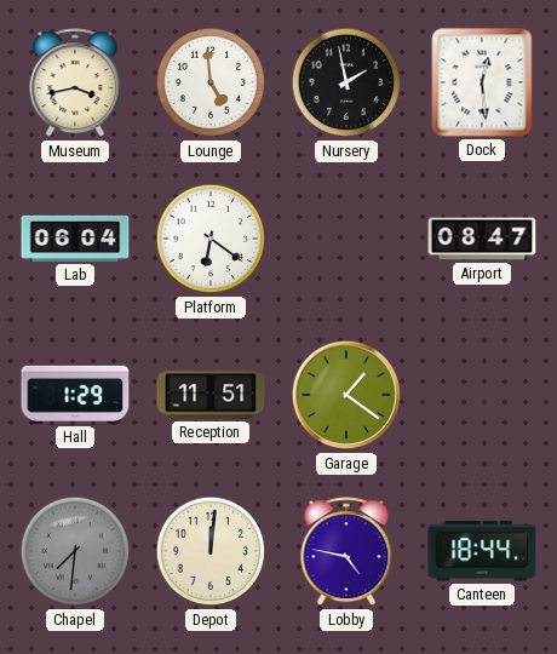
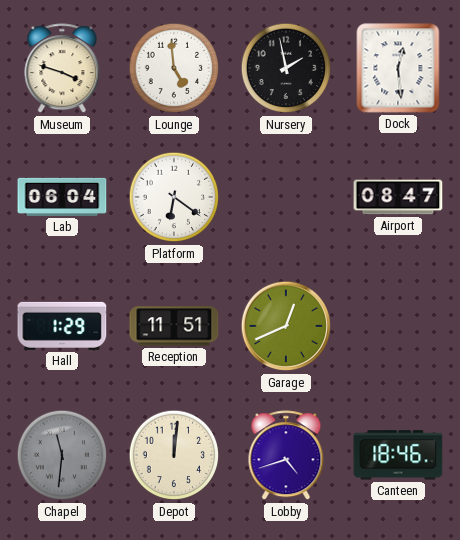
Museum: 3:43 -> 3:48 (62, 69)
Garage: 1:21 -> 12:41 (286, 326)
Chapel: 7:31 -> 11:31 (62, 455)
Lobby: 4:47 -> 4:42 (286, 456)
Canteen: 18:44 -> 18:46 (398, 455)
